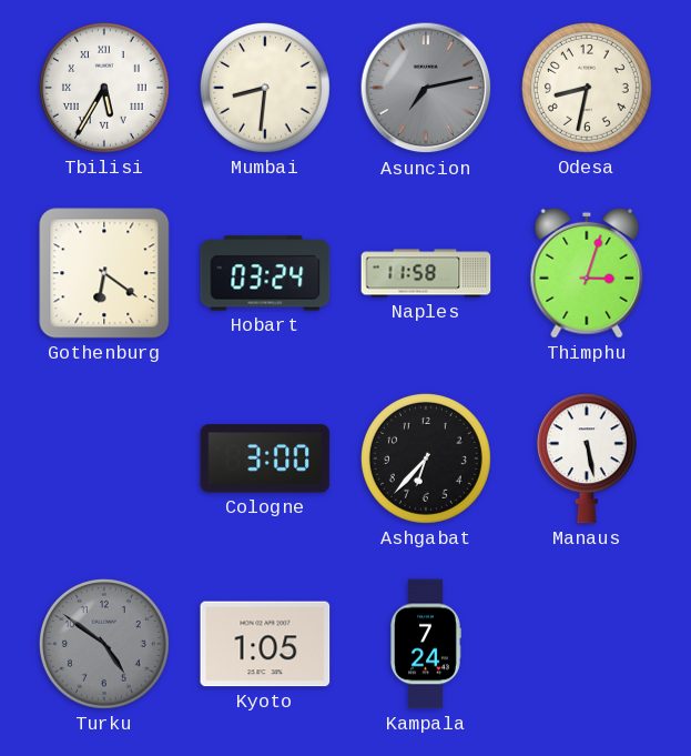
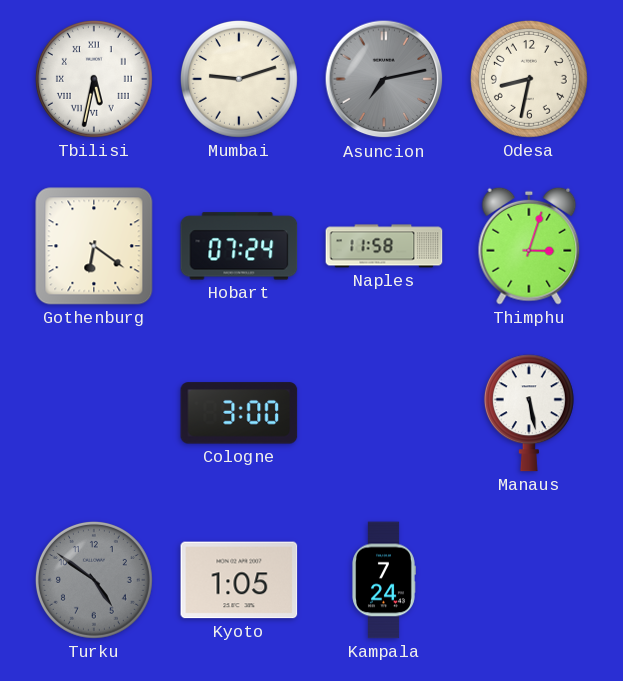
Tbilisi: 5:35 -> 5:32 (94, 79)
Mumbai: 8:31 -> 9:12 (239, 79)
Hobart: 03:24 -> 07:24 (239, 246)
Ashgabat: 6:37 -> none (426, 458)
